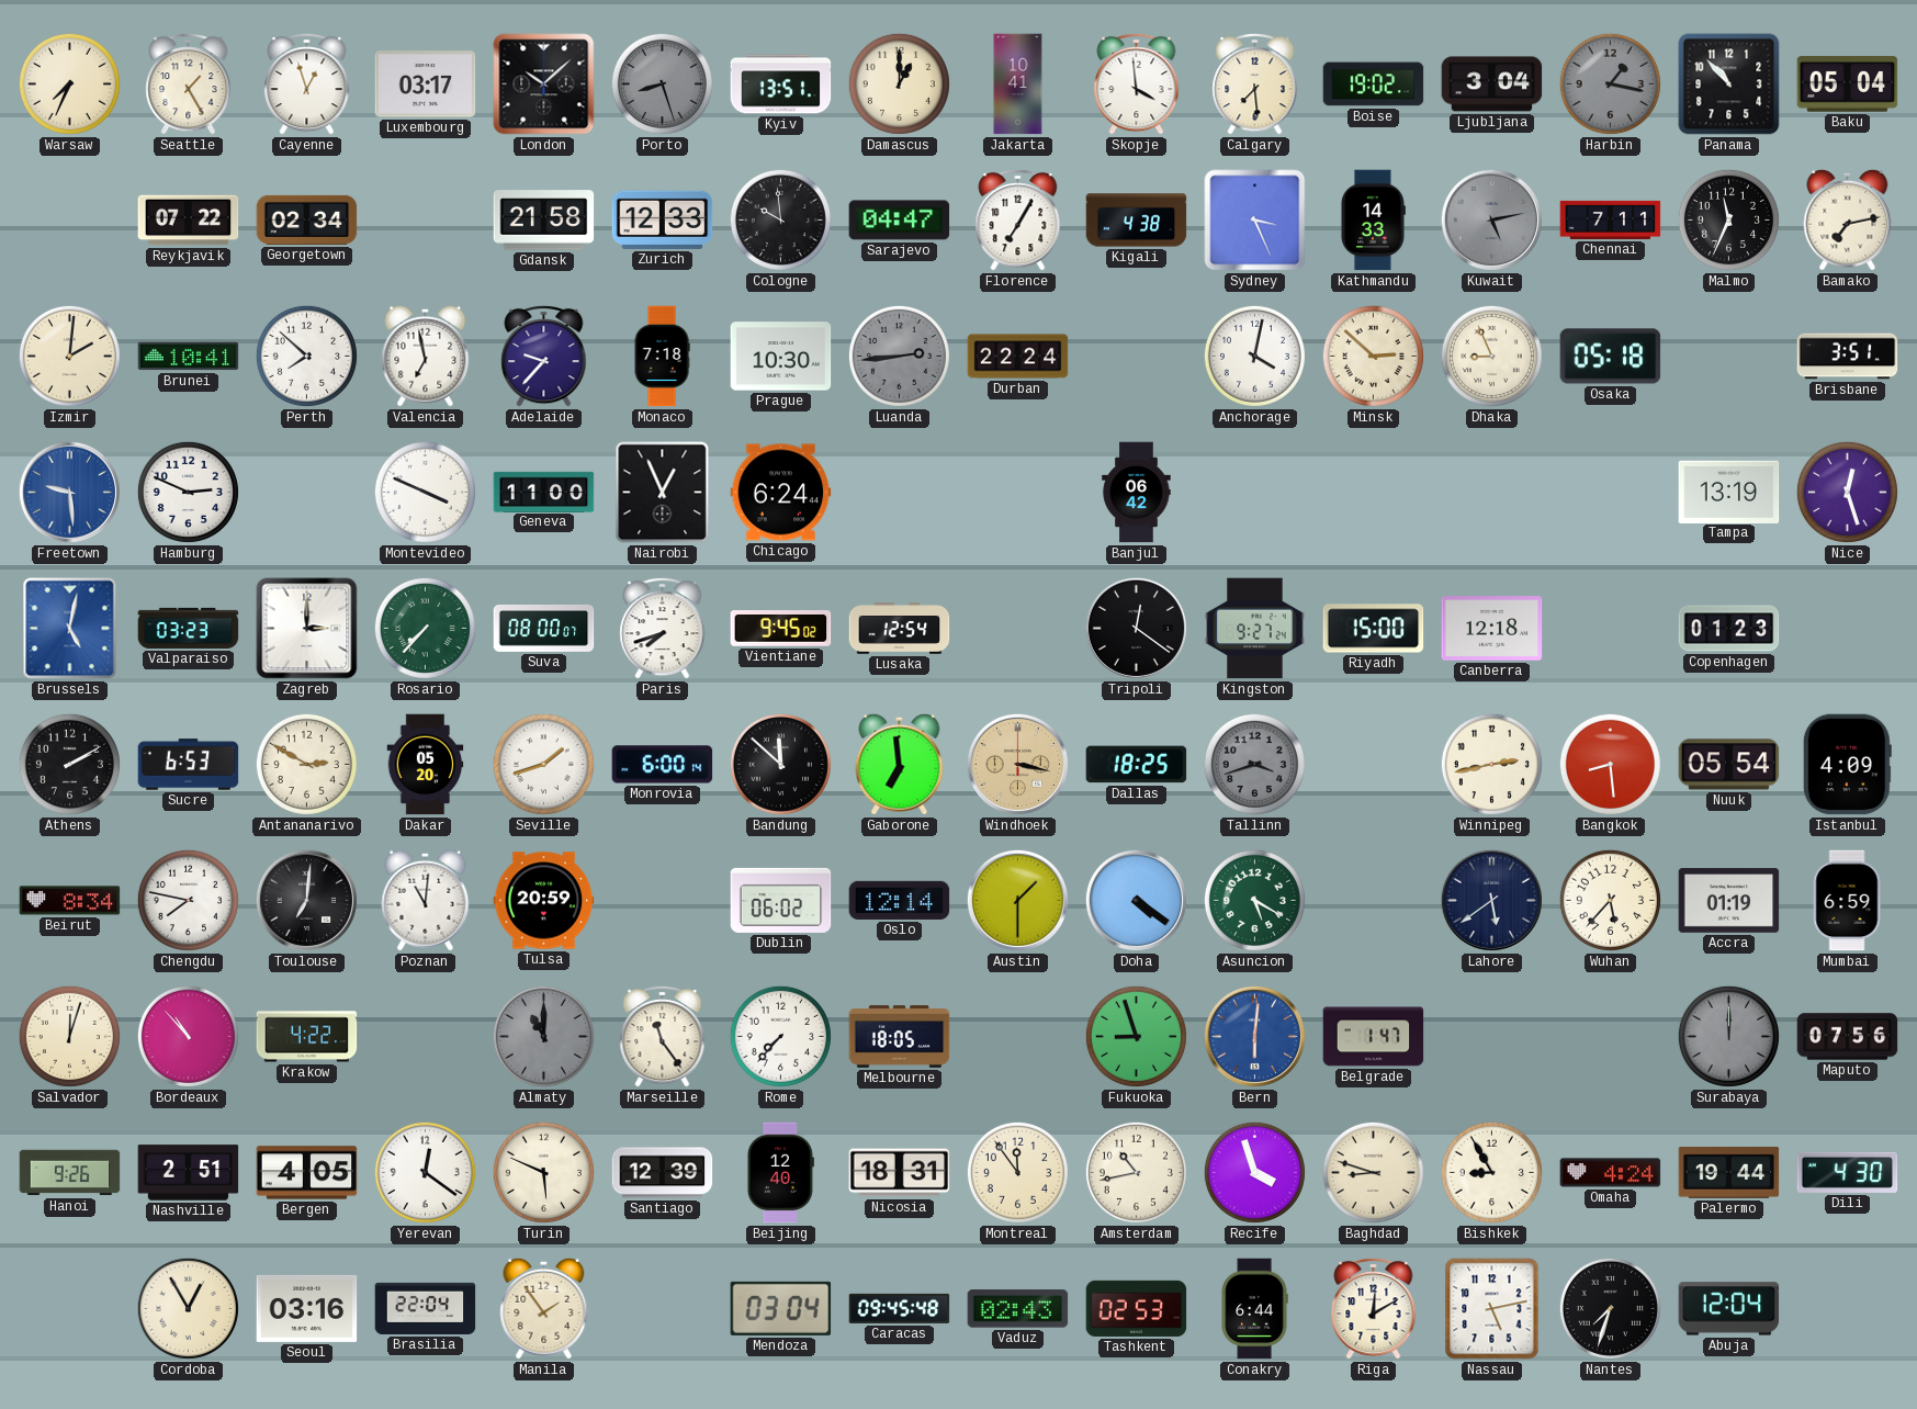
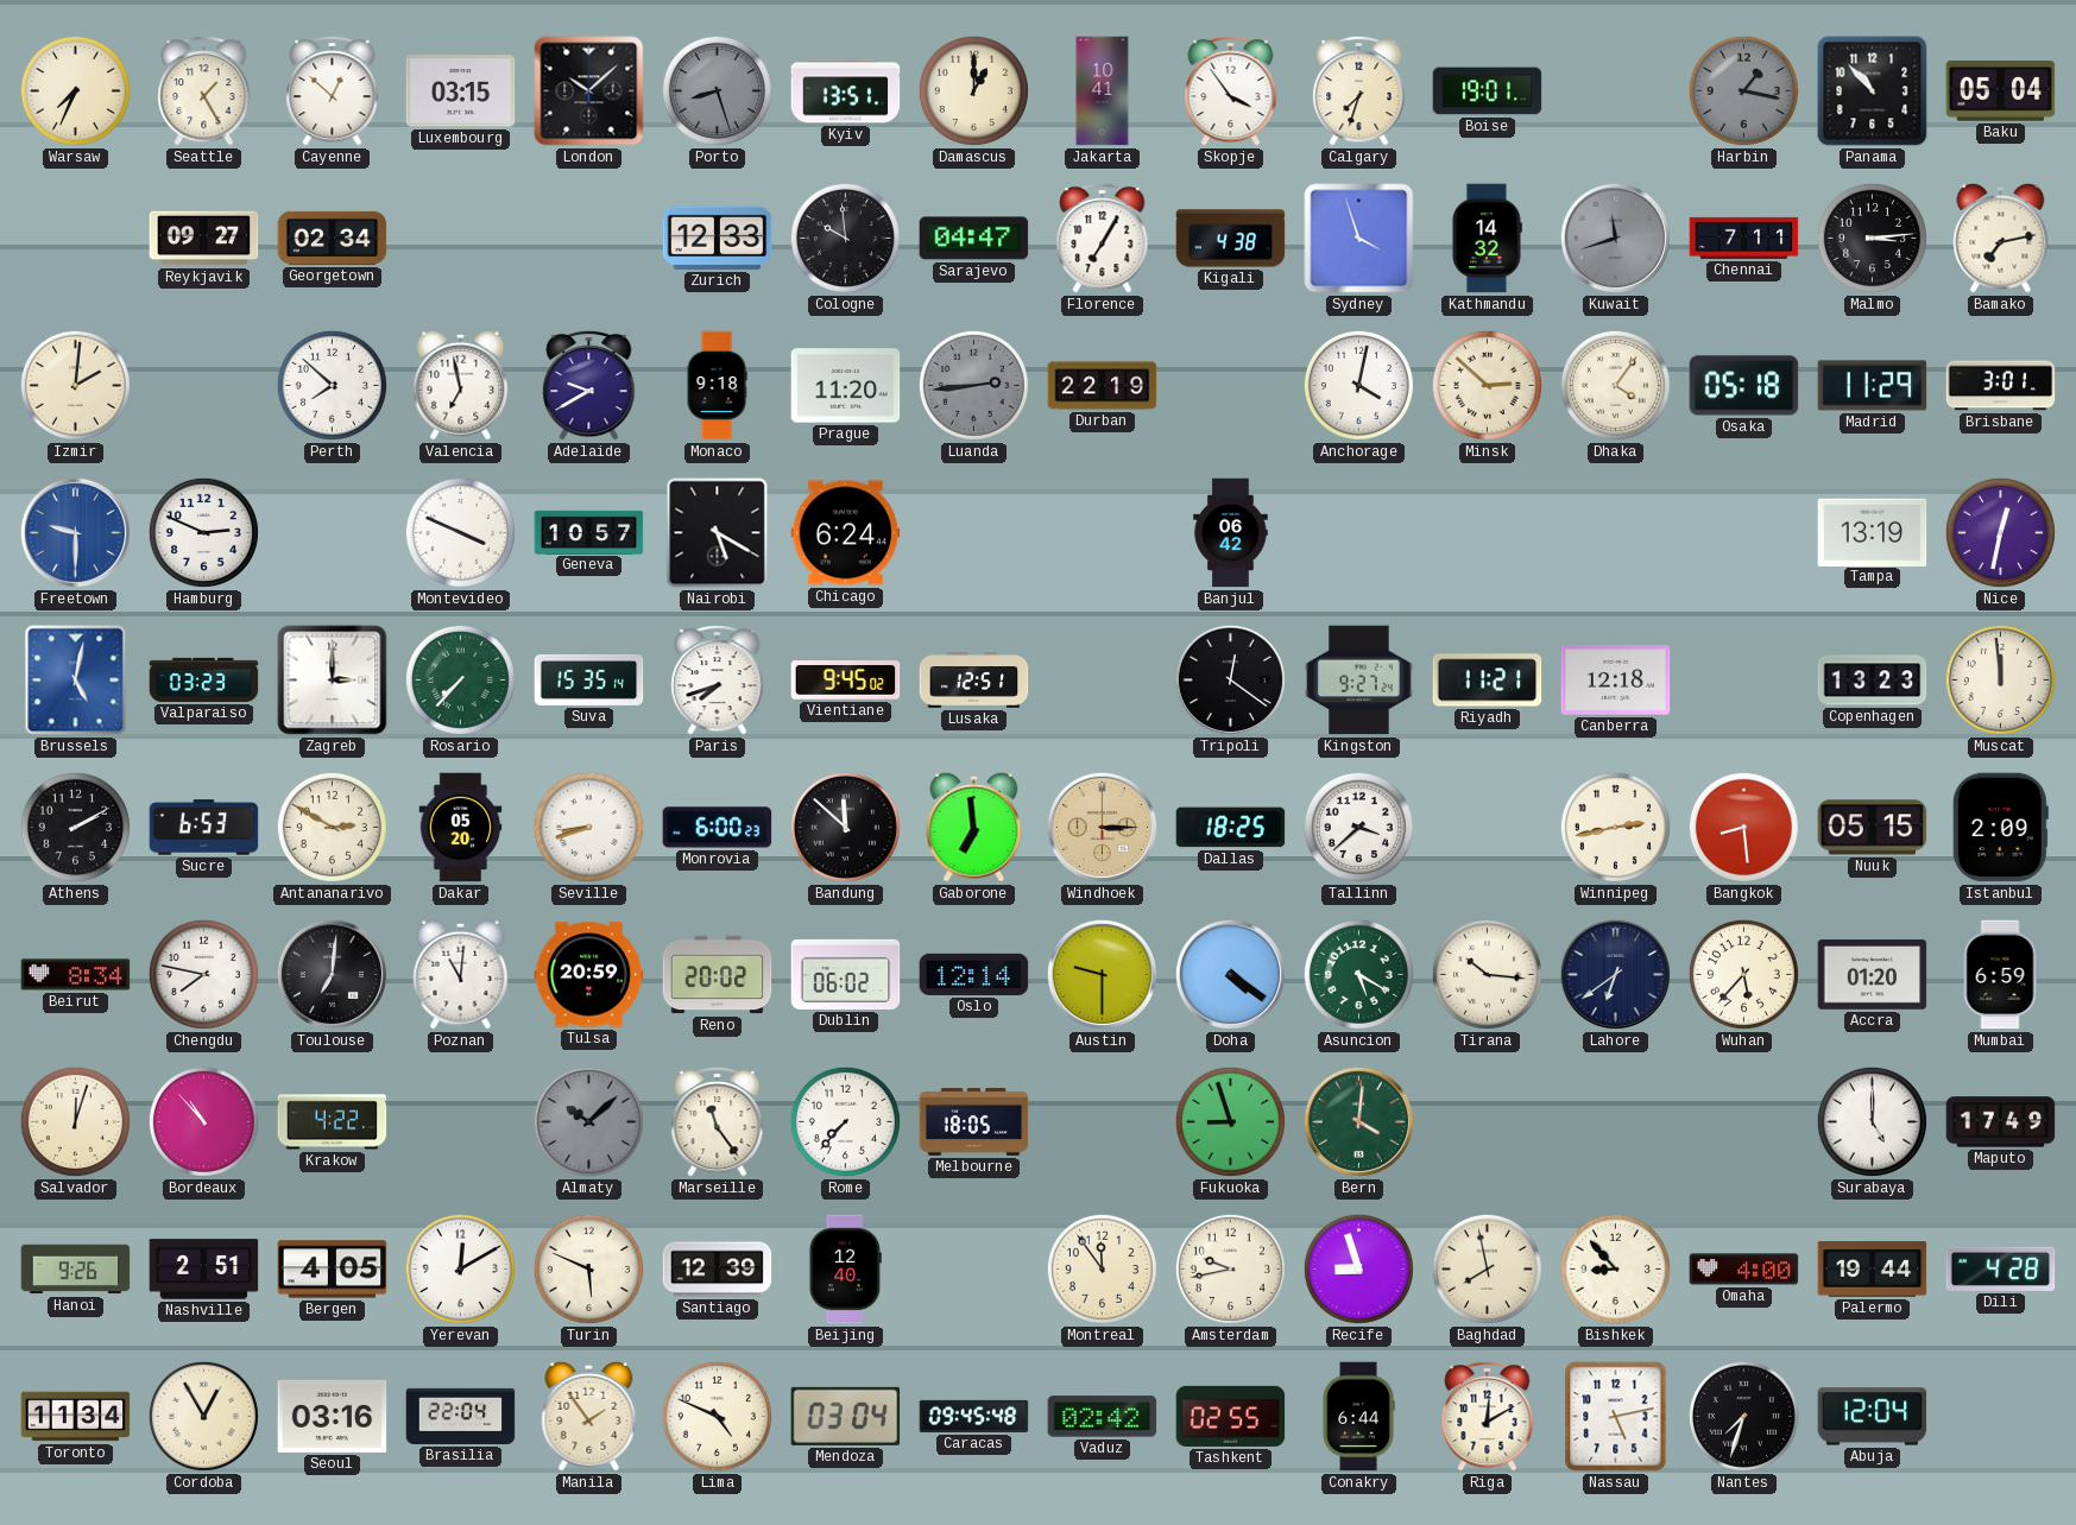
Cayenne: 12:57 -> 12:52 (333, 90)
Luxembourg: 03:17 -> 03:15 (461, 91)
Skopje: 3:59 -> 3:54 (1231, 90)
Calgary: 7:29 -> 7:33 (1359, 90)
Boise: 19:02 -> 19:01 (1488, 91)
Ljubljana: 3:04 -> none (1492, 84)
Reykjavik: 07:22 -> 09:27 (204, 239)
Gdansk: 21:58 -> none (544, 221)
Sydney: 3:26 -> 3:57 (1359, 239)
Kathmandu: 14:33 -> 14:32 (1487, 239)
Kuwait: 5:13 -> 11:42 (1615, 238)
Malmo: 11:34 -> 3:14 (1872, 238)
Brunei: 10:41 -> none (189, 357)
Adelaide: 9:37 -> 9:40 (589, 385)
Monaco: 7:18 -> 9:18 (717, 386)
Prague: 10:30 -> 11:20 (846, 386)
Durban: 22:24 -> 22:19 (1103, 386)
Dhaka: 8:56 -> 4:06 (1615, 385)
Madrid: none -> 11:29 (1873, 386)
Brisbane: 3:51 -> 3:01 (2001, 386)
Freetown: 9:29 -> 9:30 (75, 532)
Geneva: 11:00 -> 10:57 (589, 532)
Nairobi: 12:56 -> 5:20 (718, 533)
Nice: 12:27 -> 12:32 (2000, 532)
Suva: 08:00 -> 15:35 (589, 679)
Lusaka: 12:54 -> 12:51 (974, 681)
Riyadh: 15:00 -> 11:21 (1488, 681)
Copenhagen: 01:23 -> 13:23 (1873, 681)
Muscat: none -> 11:59 (2000, 679)
Seville: 1:42 -> 8:42 (588, 827)
Monrovia: 6:00:14 -> 6:00:23 (718, 828)
Windhoek: 3:17 -> 3:15 (1102, 827)
Tallinn: 3:42 -> 3:38 (1358, 827)
Tallinn dial: grey -> white (1358, 827)
Nuuk: 05:54 -> 05:15 (1873, 828)
Istanbul: 4:09 -> 2:09 (2000, 828)
Reno: none -> 20:02 (718, 975)
Austin: 1:30 -> 9:30 (1102, 974)
Tirana: none -> 10:16 (1487, 974)
Lahore: 5:39 -> 6:39 (1615, 974)
Accra: 01:19 -> 01:20 (1873, 975)
Almaty: 11:00 -> 10:08 (588, 1121)
Bern: 6:01 -> 4:01 (1358, 1121)
Bern dial: blue -> green (1358, 1121)
Belgrade: 1:47 -> none (1374, 1037)
Surabaya: 12:00 -> 5:00 (1872, 1121)
Surabaya dial: grey -> white (1872, 1121)
Maputo: 07:56 -> 17:49 (2001, 1122)
Yerevan: 12:21 -> 12:10 (460, 1268)
Nicosia: 18:31 -> none (900, 1173)
Amsterdam: 10:43 -> 9:43 (1230, 1268)
Recife: 3:57 -> 8:57 (1358, 1268)
Baghdad: 8:48 -> 7:58 (1487, 1268)
Bishkek: 8:55 -> 8:53 (1615, 1268)
Omaha: 4:24 -> 4:00 (1744, 1270)
Dili: 4:30 -> 4:28 (2001, 1268)
Toronto: none -> 11:34 (76, 1417)
Lima: none -> 4:49 (717, 1416)
Vaduz: 02:43 -> 02:42 (1103, 1417)
Tashkent: 02:53 -> 02:55 (1231, 1416)
